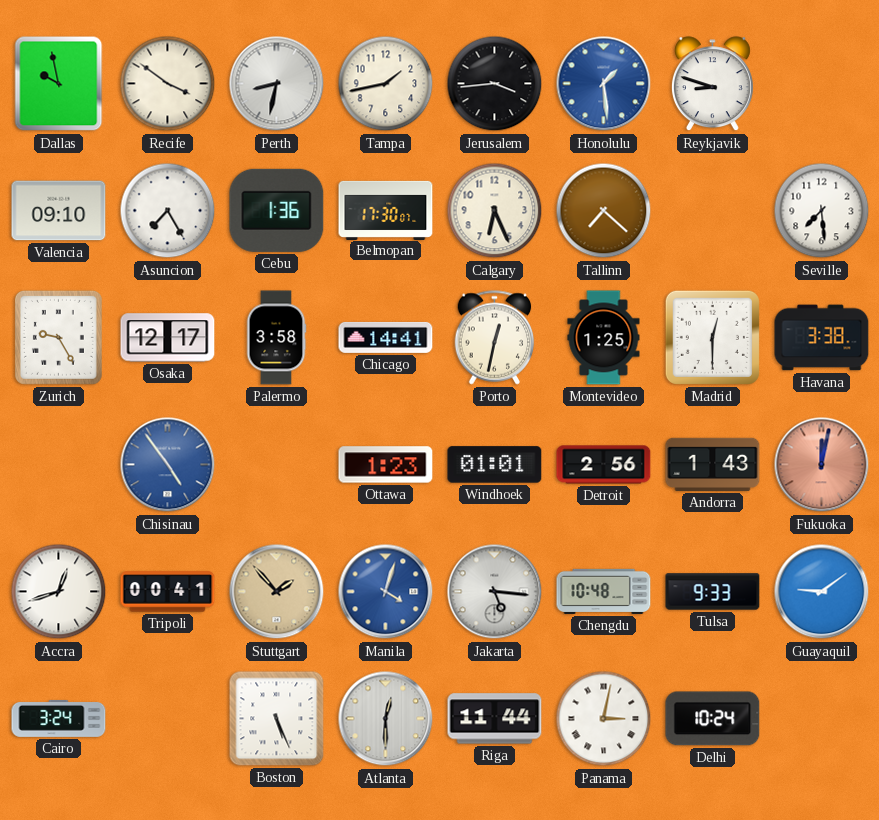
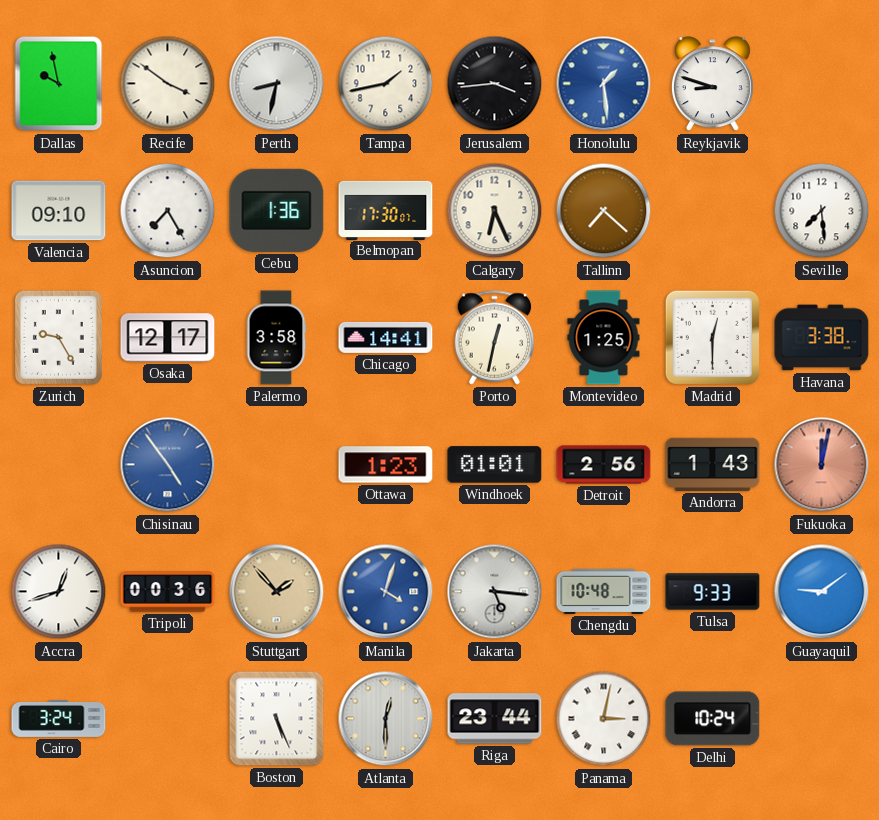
Tripoli: 00:41 -> 00:36 (168, 592)
Riga: 11:44 -> 23:44 (495, 719)
